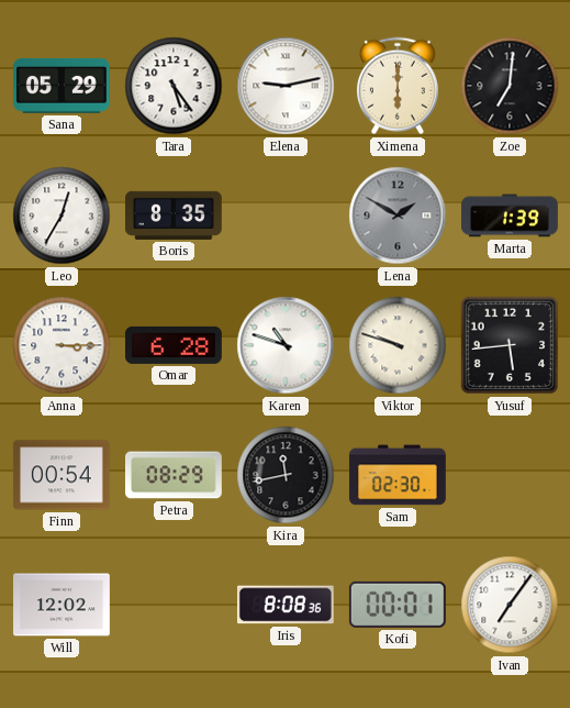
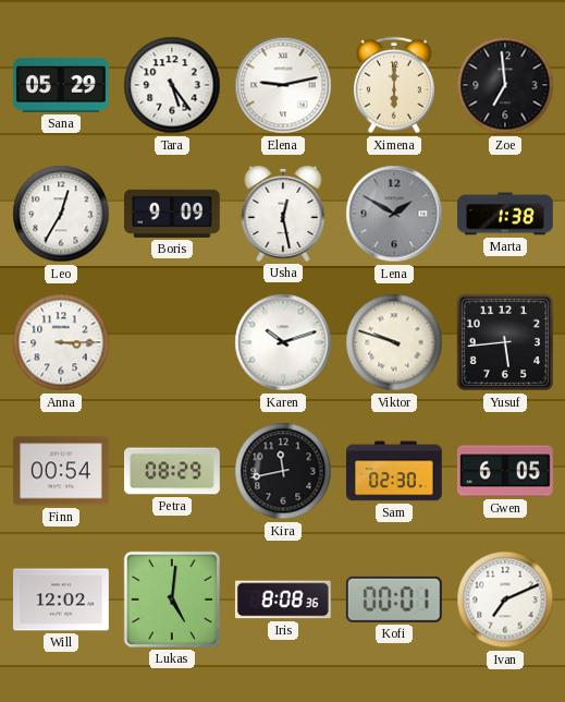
Zoe: 7:01 -> 6:59 (505, 85)
Boris: 8:35 -> 9:09 (173, 214)
Usha: none -> 12:28 (283, 214)
Marta: 1:39 -> 1:38 (506, 214)
Omar: 6:28 -> none (174, 345)
Karen: 10:48 -> 10:12 (283, 342)
Gwen: none -> 6:05 (506, 471)
Lukas: none -> 5:01 (172, 600)
Ivan: 7:06 -> 7:11 (505, 600)
